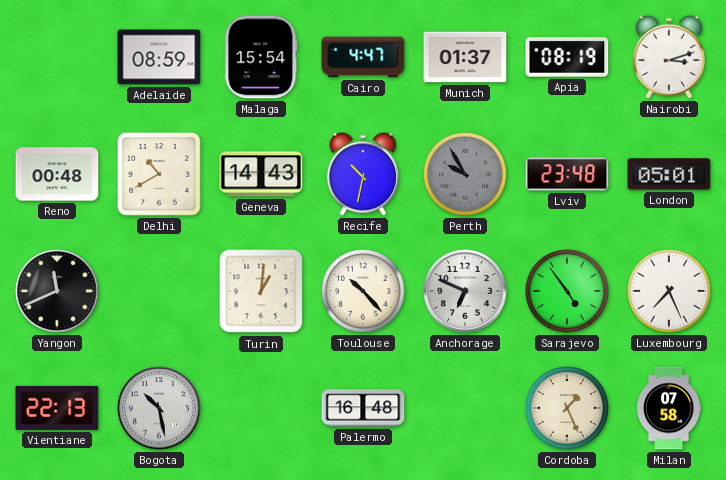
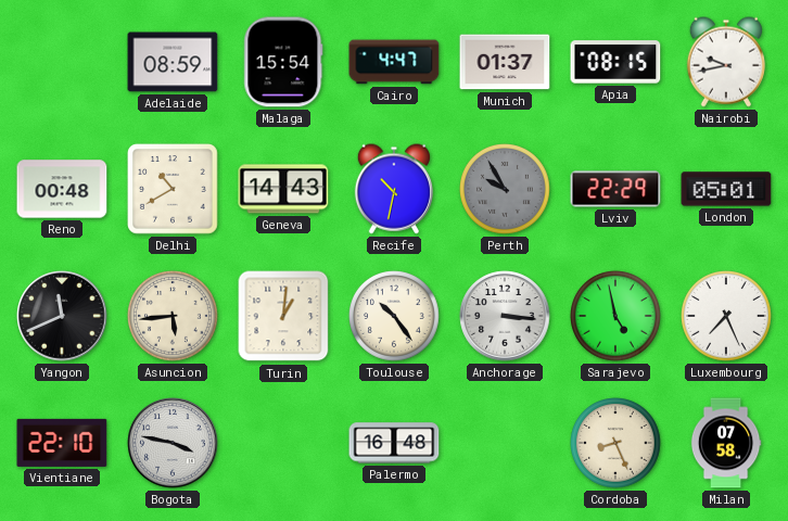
Apia: 08:19 -> 08:15 (615, 62)
Nairobi: 3:12 -> 9:43 (725, 62)
Lviv: 23:48 -> 22:29 (615, 189)
Asuncion: none -> 5:44 (174, 317)
Toulouse: 10:23 -> 10:24 (395, 317)
Anchorage: 6:49 -> 3:16 (505, 316)
Sarajevo: 4:54 -> 4:58 (617, 317)
Vientiane: 22:13 -> 22:10 (62, 443)
Bogota: 10:28 -> 3:47 (173, 443)
Cordoba: 1:26 -> 8:26 (617, 444)
